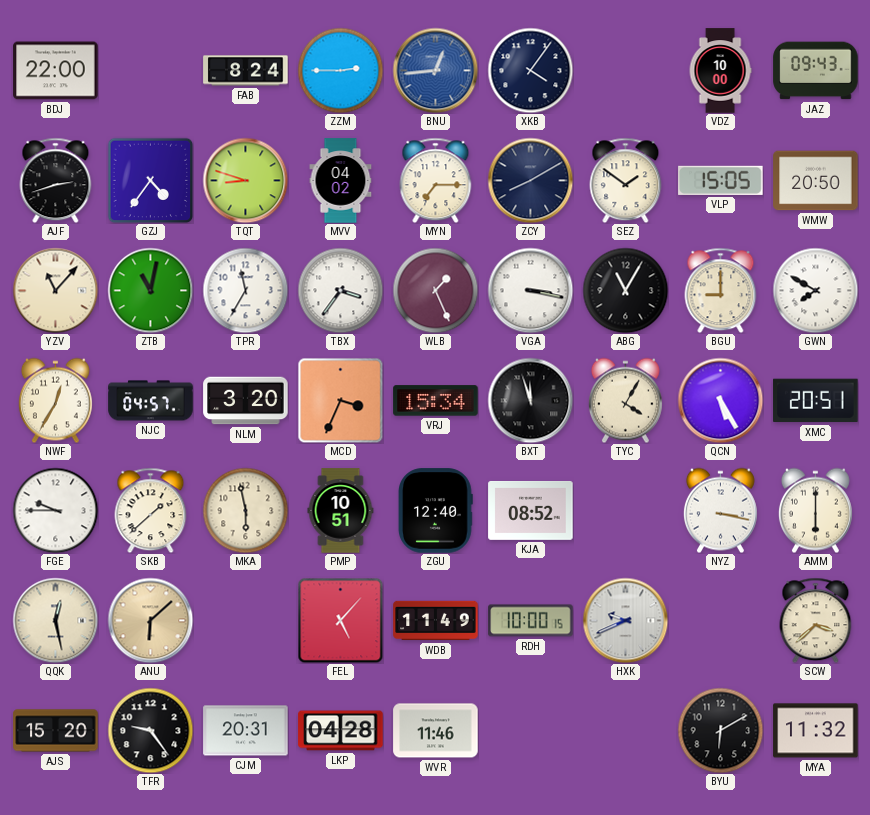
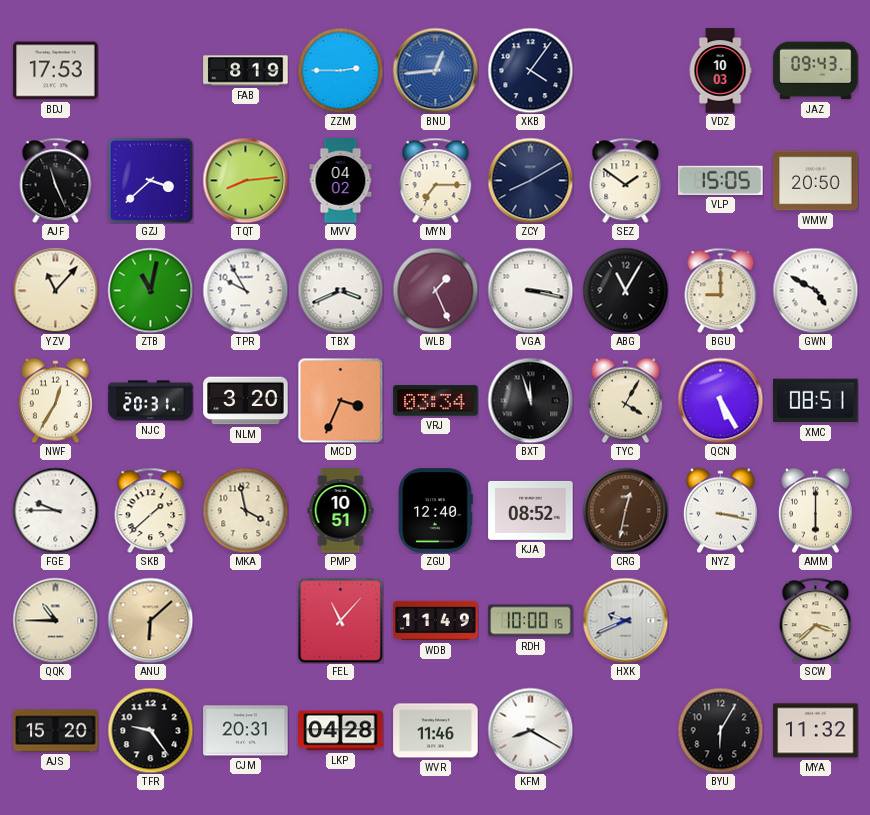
BDJ: 22:00 -> 17:53 (56, 71)
FAB: 8:24 -> 8:19 (246, 71)
VDZ: 10:00 -> 10:03 (720, 71)
AJF: 2:42 -> 11:26 (56, 180)
GZJ: 4:36 -> 3:38 (150, 180)
TQT: 8:48 -> 8:14 (245, 180)
TPR: 11:35 -> 9:55 (245, 290)
TBX: 3:36 -> 3:41 (340, 290)
GWN: 7:50 -> 4:50 (815, 290)
NJC: 04:57 -> 20:31 (151, 401)
VRJ: 15:34 -> 03:34 (436, 401)
XMC: 20:51 -> 08:51 (816, 401)
MKA: 5:58 -> 3:58 (245, 510)
CRG: none -> 12:32 (625, 510)
QQK: 12:28 -> 10:45 (55, 620)
FEL: 5:07 -> 11:07 (340, 620)
KFM: none -> 8:20 (530, 730)
BYU: 6:10 -> 6:05 (720, 730)
